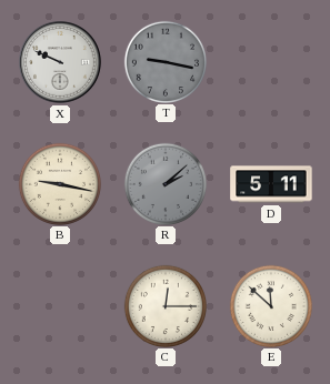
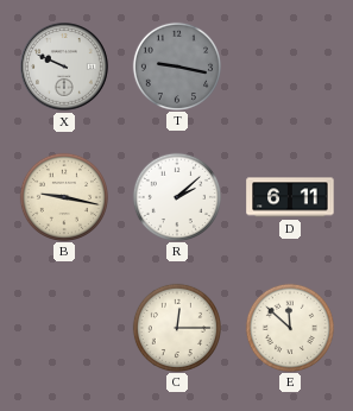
R dial: grey -> white (176, 196)
D: 5:11 -> 6:11 (290, 197)
